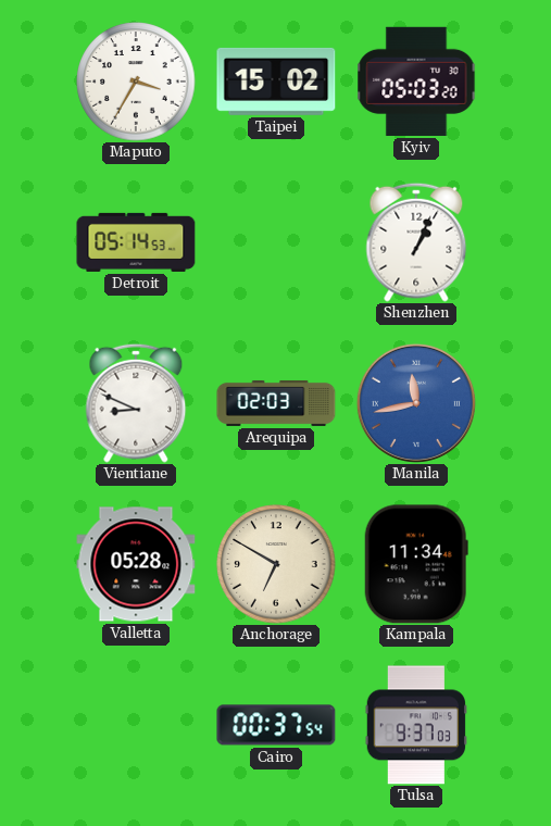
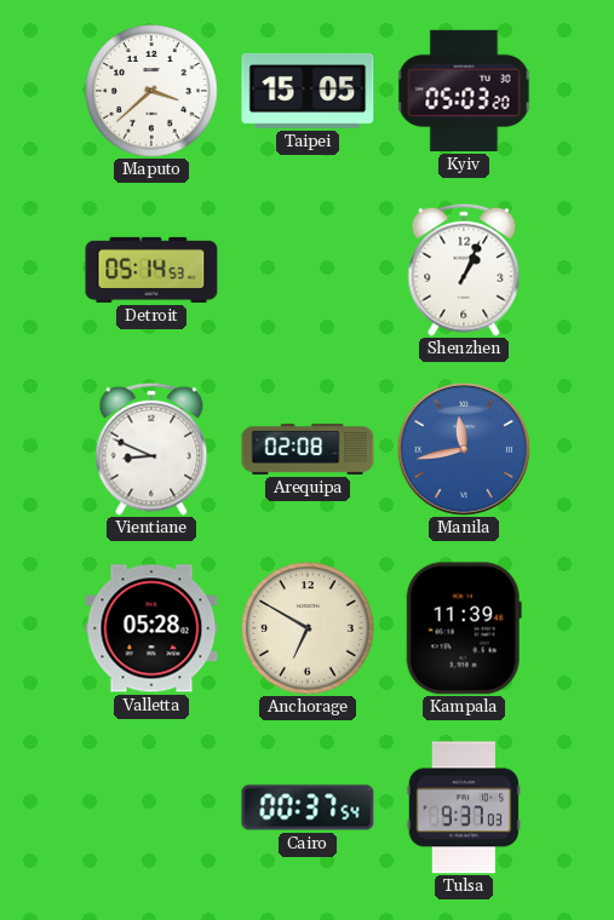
Maputo: 3:35 -> 3:38 (151, 91)
Taipei: 15:02 -> 15:05 (308, 91)
Arequipa: 02:03 -> 02:08 (308, 449)
Kampala: 11:34 -> 11:39 (464, 628)
